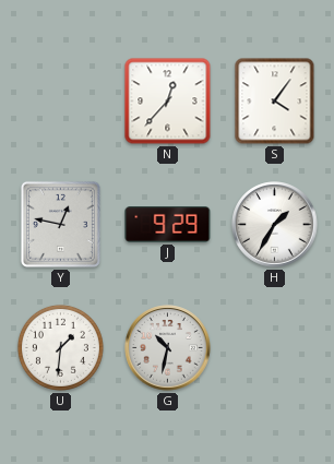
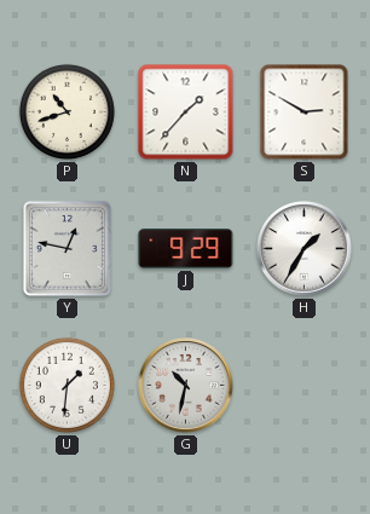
P: none -> 10:42 (67, 111)
N: 12:37 -> 1:37 (186, 112)
S: 4:06 -> 2:50 (305, 112)
